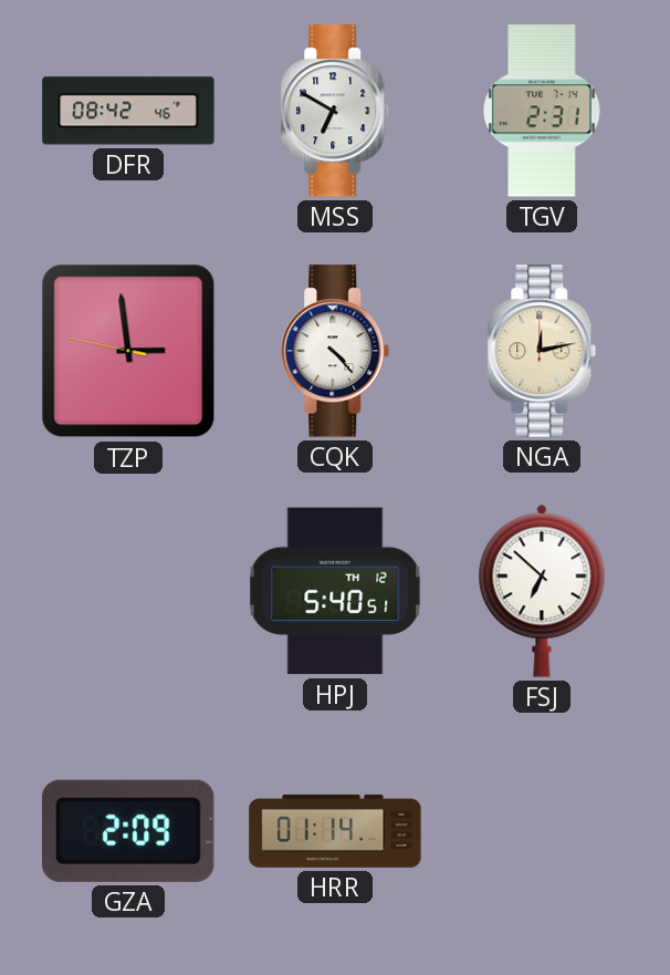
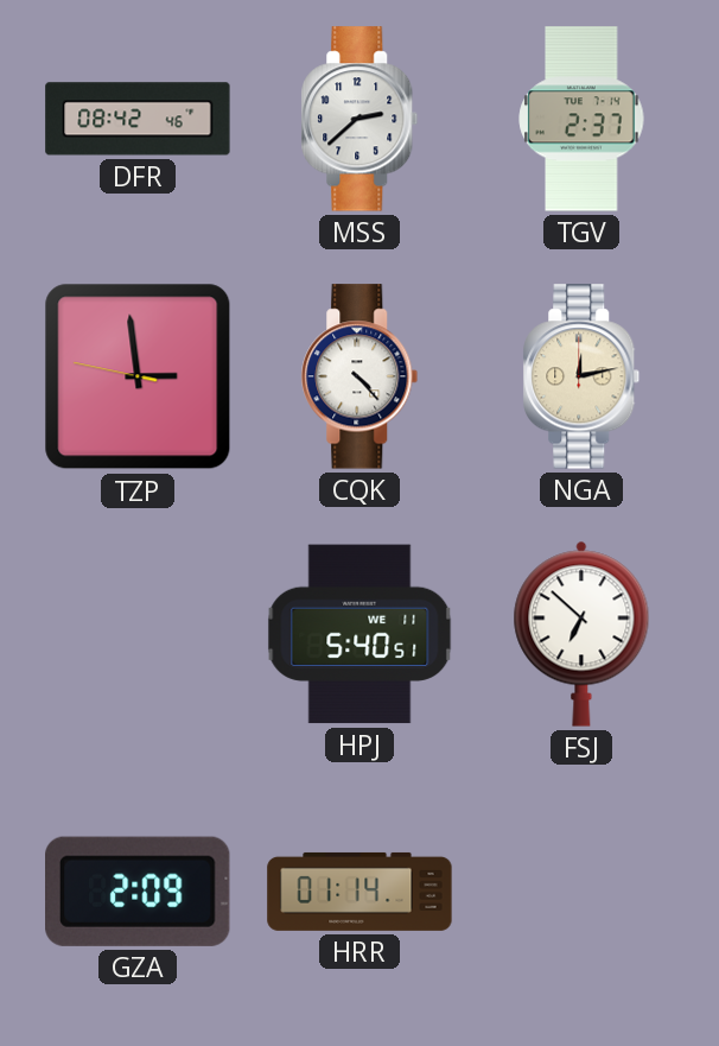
MSS: 6:50 -> 2:38 (359, 119)
TGV: 2:31 -> 2:37 (581, 119)
HPJ date: TH 12 -> WE 11 (359, 634)
